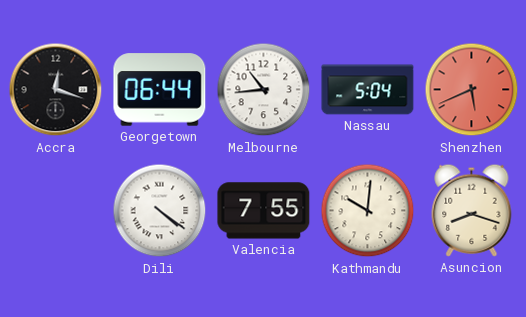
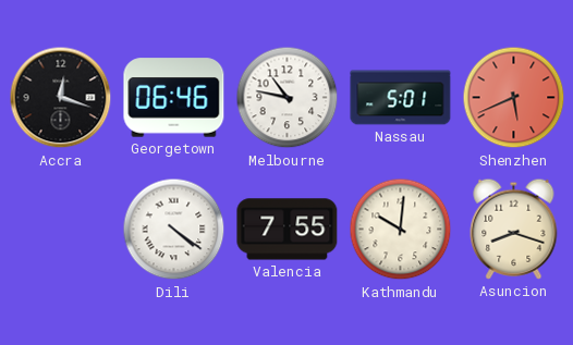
Georgetown: 06:44 -> 06:46 (174, 98)
Melbourne: 10:44 -> 10:47 (288, 98)
Nassau: 5:04 -> 5:01 (401, 98)
